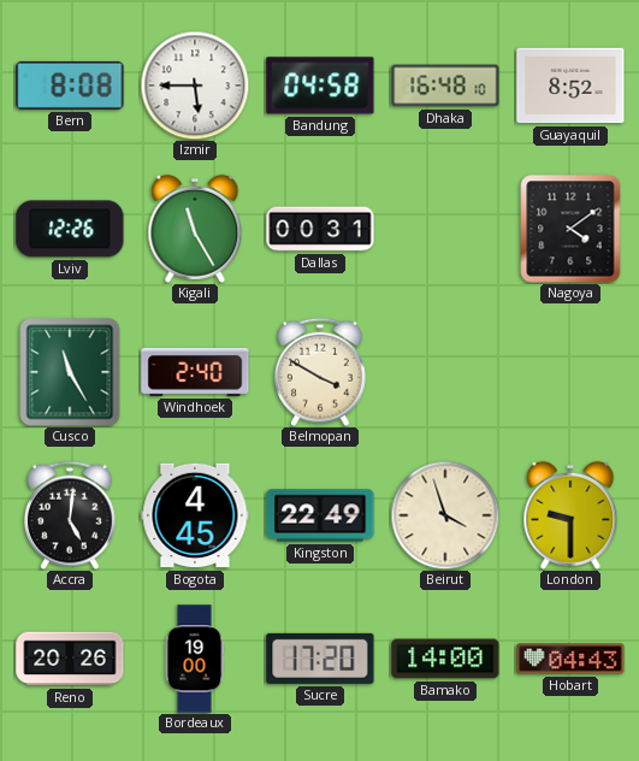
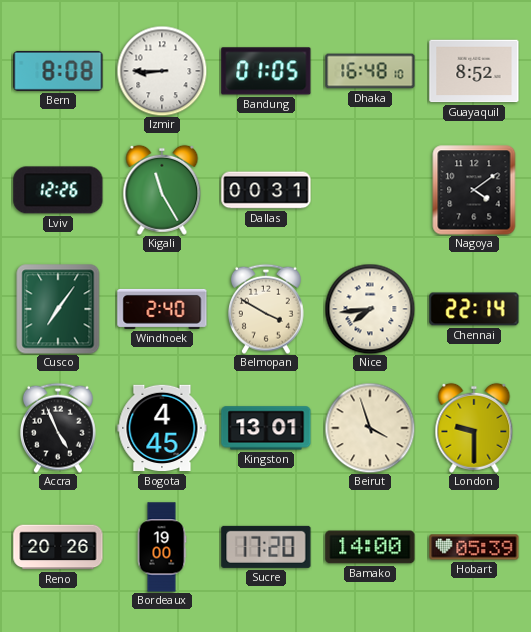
Izmir: 5:45 -> 8:45 (162, 71)
Bandung: 04:58 -> 01:05 (266, 71)
Cusco: 11:25 -> 7:06 (58, 309)
Nice: none -> 7:44 (370, 309)
Chennai: none -> 22:14 (474, 309)
Accra: 5:01 -> 4:56 (58, 428)
Kingston: 22:49 -> 13:01 (266, 428)
Hobart: 04:43 -> 05:39 (474, 547)
